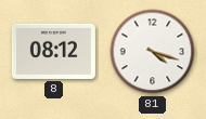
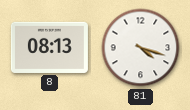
8: 08:12 -> 08:13 (49, 47)
